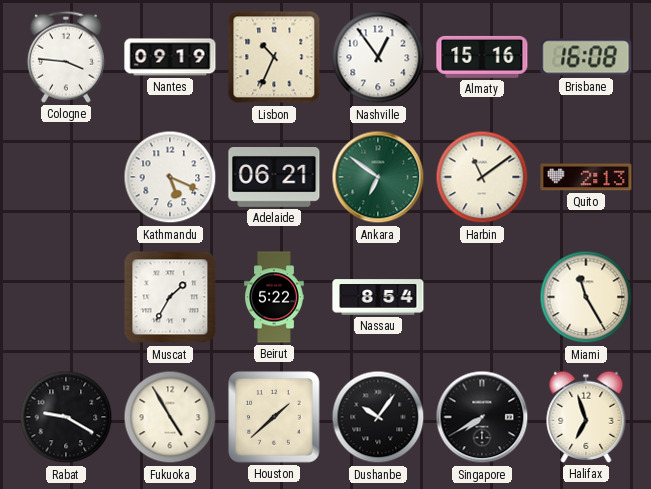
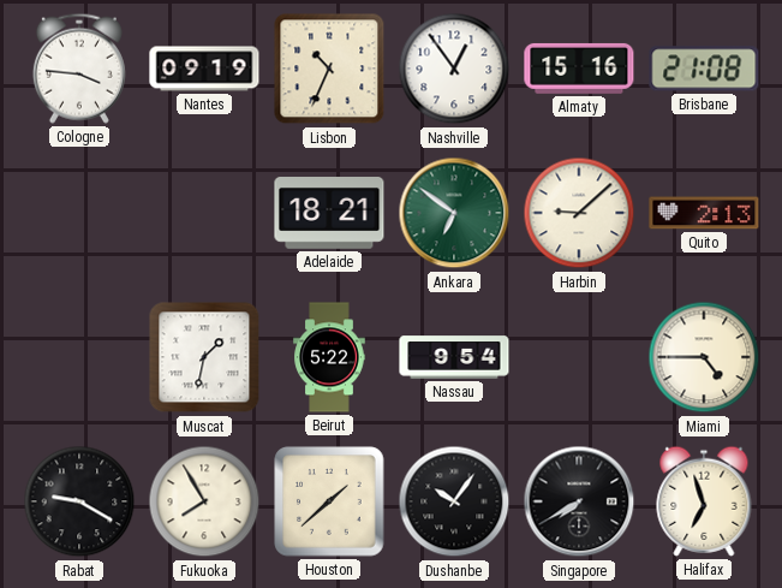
Brisbane: 16:08 -> 21:08 (704, 69)
Kathmandu: 5:19 -> none (170, 177)
Adelaide: 06:21 -> 18:21 (329, 214)
Harbin: 11:09 -> 9:08 (579, 213)
Muscat: 1:35 -> 1:32 (204, 357)
Nassau: 8:54 -> 9:54 (454, 357)
Miami: 11:25 -> 4:45 (704, 357)
Fukuoka: 4:55 -> 7:55 (204, 501)
